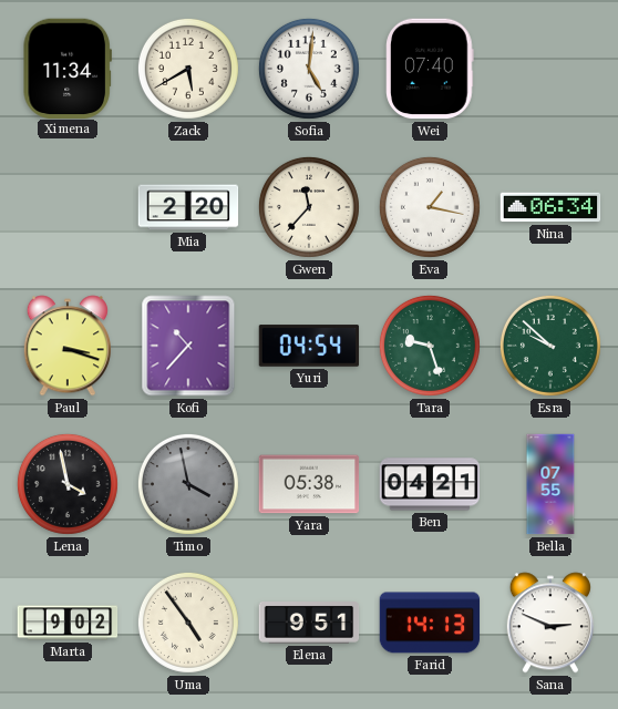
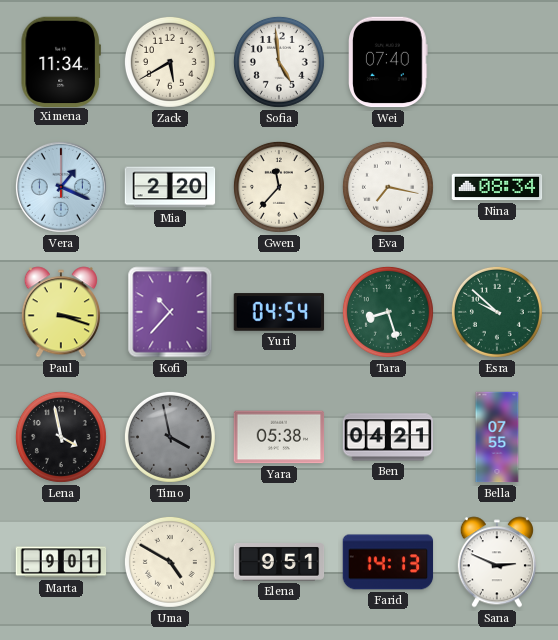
Sofia: 5:01 -> 4:59 (279, 62)
Vera: none -> 1:19 (61, 187)
Eva: 1:17 -> 7:17 (388, 187)
Nina: 06:34 -> 08:34 (497, 187)
Tara: 9:27 -> 8:27 (388, 312)
Marta: 9:02 -> 9:01 (61, 562)
Uma: 4:54 -> 4:50 (170, 562)
